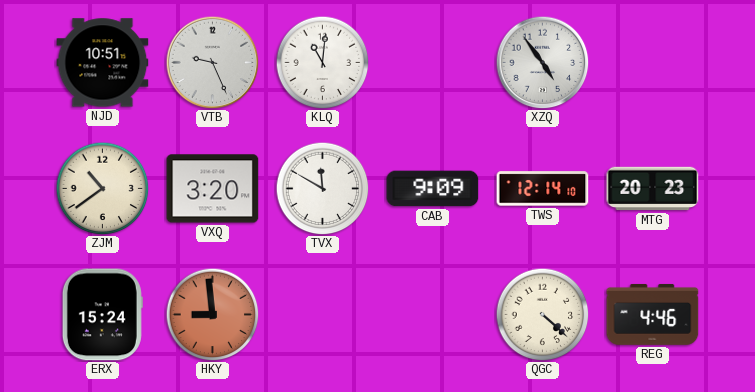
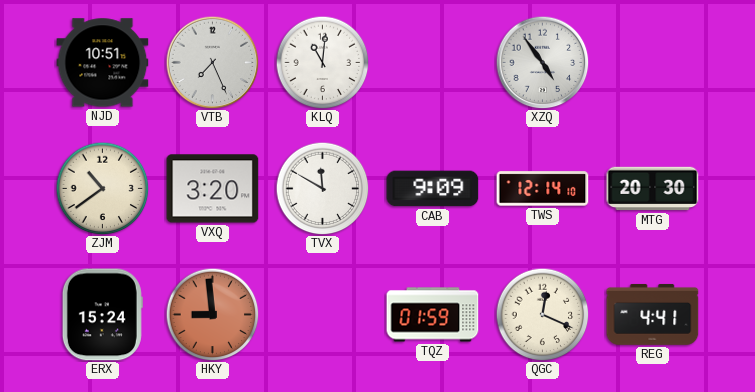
VTB: 9:26 -> 7:26 (212, 62)
MTG: 20:23 -> 20:30 (653, 189)
TQZ: none -> 01:59 (433, 315)
QGC: 4:22 -> 12:19 (542, 314)
REG: 4:46 -> 4:41 (653, 314)
